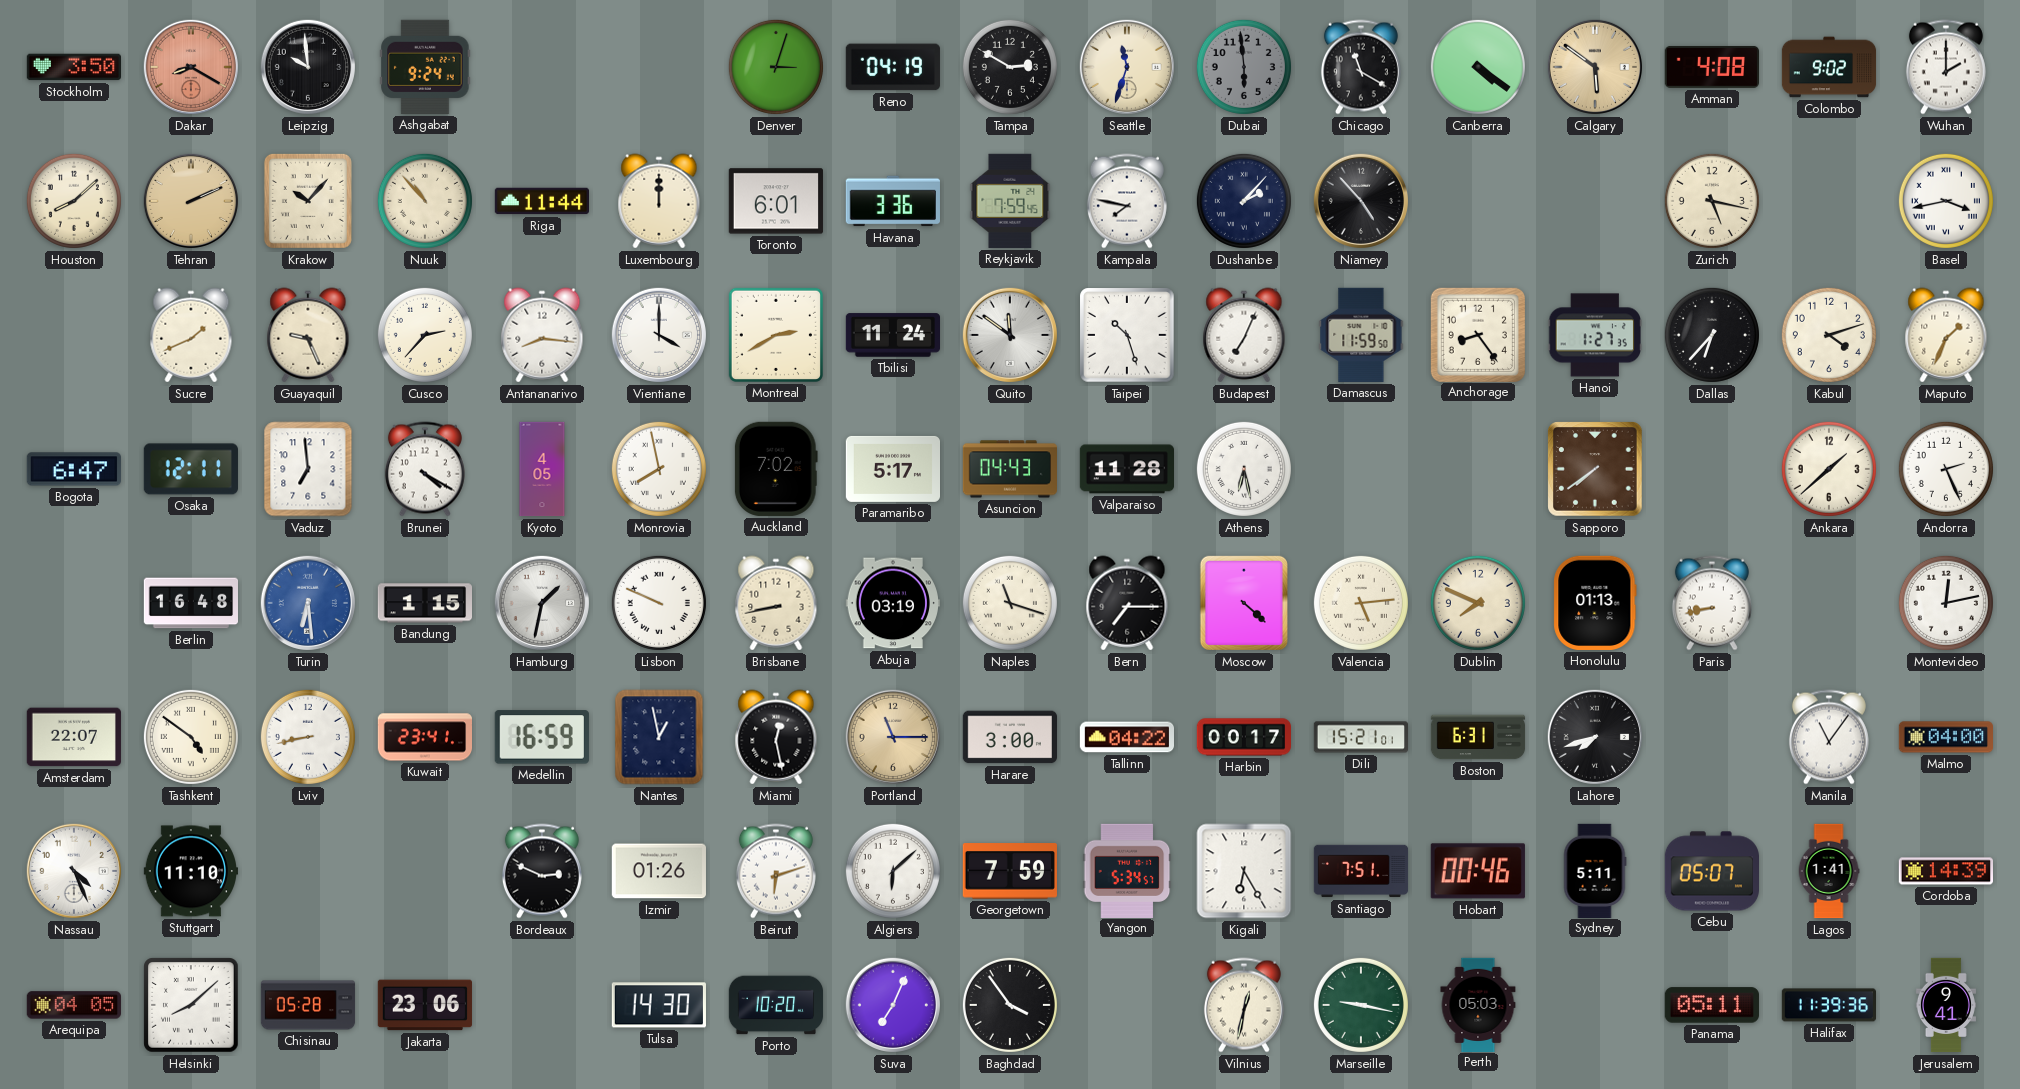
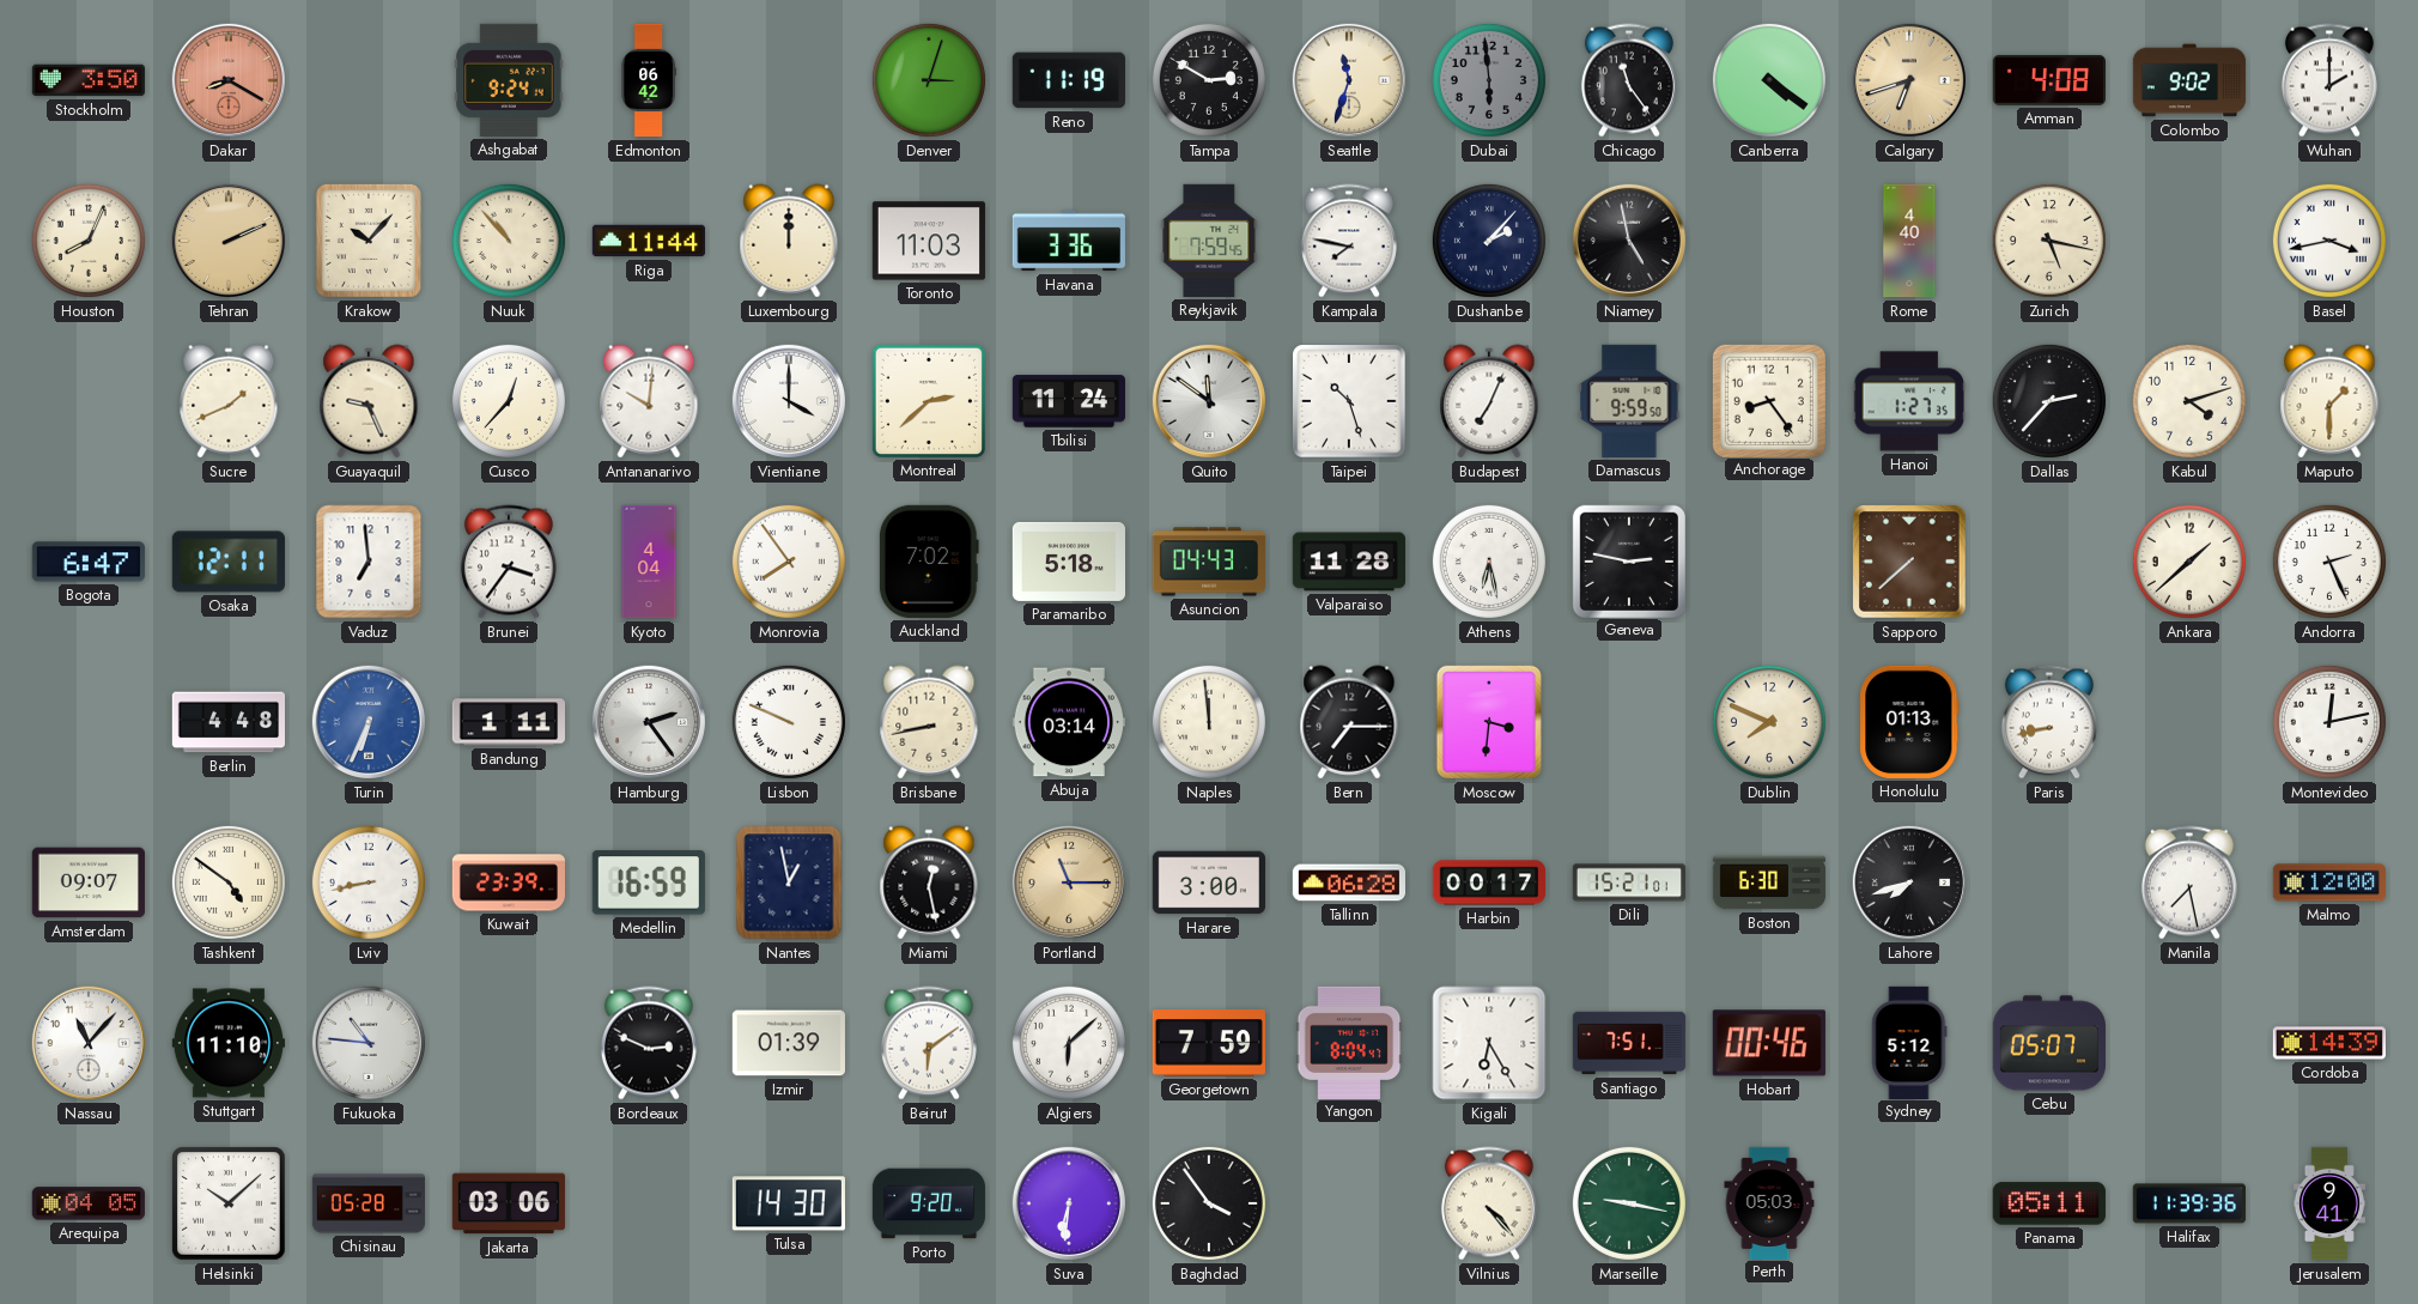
Leipzig: 9:59 -> none (308, 67)
Edmonton: none -> 06:42 (649, 80)
Reno: 04:19 -> 11:19 (1069, 80)
Chicago: 11:20 -> 11:24 (1629, 80)
Calgary: 5:51 -> 6:42 (1909, 80)
Houston: 8:08 -> 8:04 (89, 241)
Toronto: 6:01 -> 11:03 (929, 241)
Niamey: 4:53 -> 4:58 (1629, 241)
Rome: none -> 4:40 (1909, 241)
Cusco: 2:37 -> 12:37 (509, 401)
Antananarivo: 8:16 -> 10:01 (649, 401)
Montreal: 2:40 -> 2:38 (929, 401)
Damascus: 11:59 -> 9:59 (1629, 401)
Dallas: 6:37 -> 2:37 (2049, 401)
Maputo: 1:34 -> 1:30 (2329, 401)
Brunei: 4:20 -> 3:36 (509, 562)
Kyoto: 4:05 -> 4:04 (649, 562)
Monrovia: 7:58 -> 7:54 (789, 562)
Paramaribo: 5:17 -> 5:18 (1068, 562)
Geneva: none -> 2:47 (1628, 560)
Sapporo: 7:39 -> 7:38 (1909, 562)
Berlin: 16:48 -> 4:48 (227, 722)
Turin: 6:29 -> 6:34 (369, 722)
Bandung: 1:15 -> 1:11 (508, 722)
Hamburg: 1:32 -> 2:24 (649, 722)
Abuja: 03:19 -> 03:14 (1069, 722)
Naples: 11:18 -> 11:59 (1209, 722)
Moscow: 4:22 -> 3:31 (1489, 722)
Valencia: 5:14 -> none (1361, 603)
Amsterdam: 22:07 -> 09:07 (89, 883)
Kuwait: 23:41 -> 23:39 (508, 883)
Tallinn: 04:22 -> 06:28 (1348, 883)
Boston: 6:31 -> 6:30 (1769, 883)
Manila: 11:06 -> 7:28 (2189, 883)
Malmo: 04:00 -> 12:00 (2328, 883)
Nassau: 4:26 -> 11:07 (89, 1043)
Fukuoka: none -> 10:46 (369, 1043)
Izmir: 01:26 -> 01:39 (789, 1043)
Beirut: 6:12 -> 6:09 (929, 1043)
Yangon: 5:34 -> 8:04 (1349, 1042)
Sydney: 5:11 -> 5:12 (1909, 1042)
Lagos: 1:41 -> none (1829, 871)
Helsinki: 8:08 -> 10:08 (229, 1203)
Jakarta: 23:06 -> 03:06 (508, 1203)
Porto: 10:20 -> 9:20 (929, 1203)
Suva: 7:04 -> 6:31 (1069, 1203)
Vilnius: 12:32 -> 4:23 (1489, 1203)
